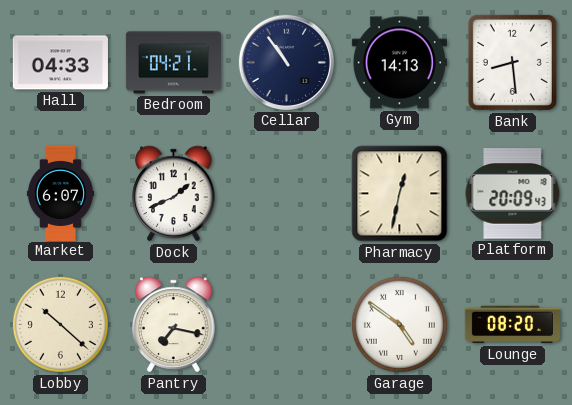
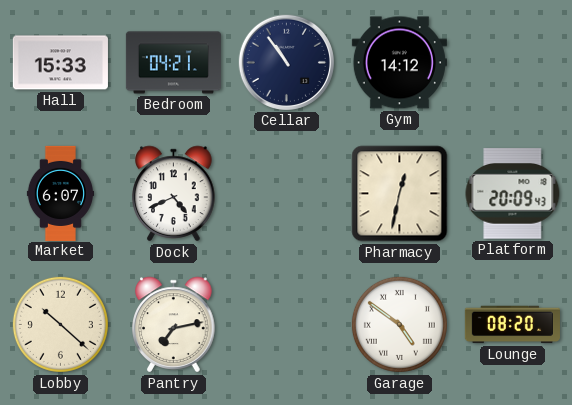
Hall: 04:33 -> 15:33 (60, 63)
Gym: 14:13 -> 14:12 (399, 63)
Bank: 8:29 -> none (512, 62)
Dock: 1:41 -> 4:41 (174, 194)
Pantry: 7:17 -> 7:13 (174, 325)
